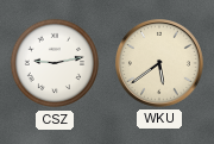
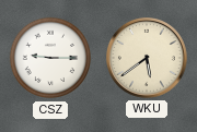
CSZ: 9:13 -> 9:15 (50, 58)
